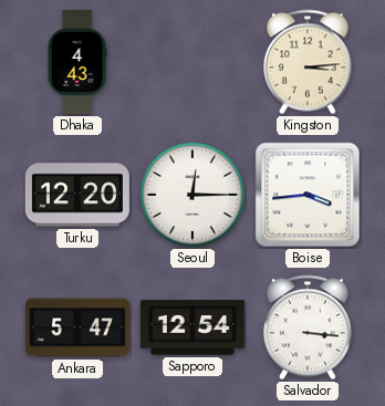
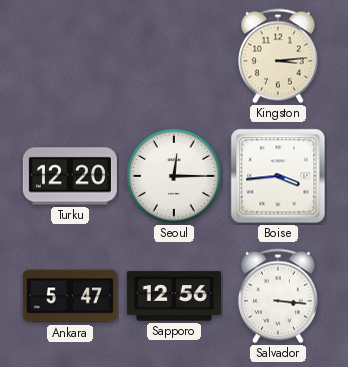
Dhaka: 4:43 -> none (77, 62)
Sapporo: 12:54 -> 12:56 (174, 296)
